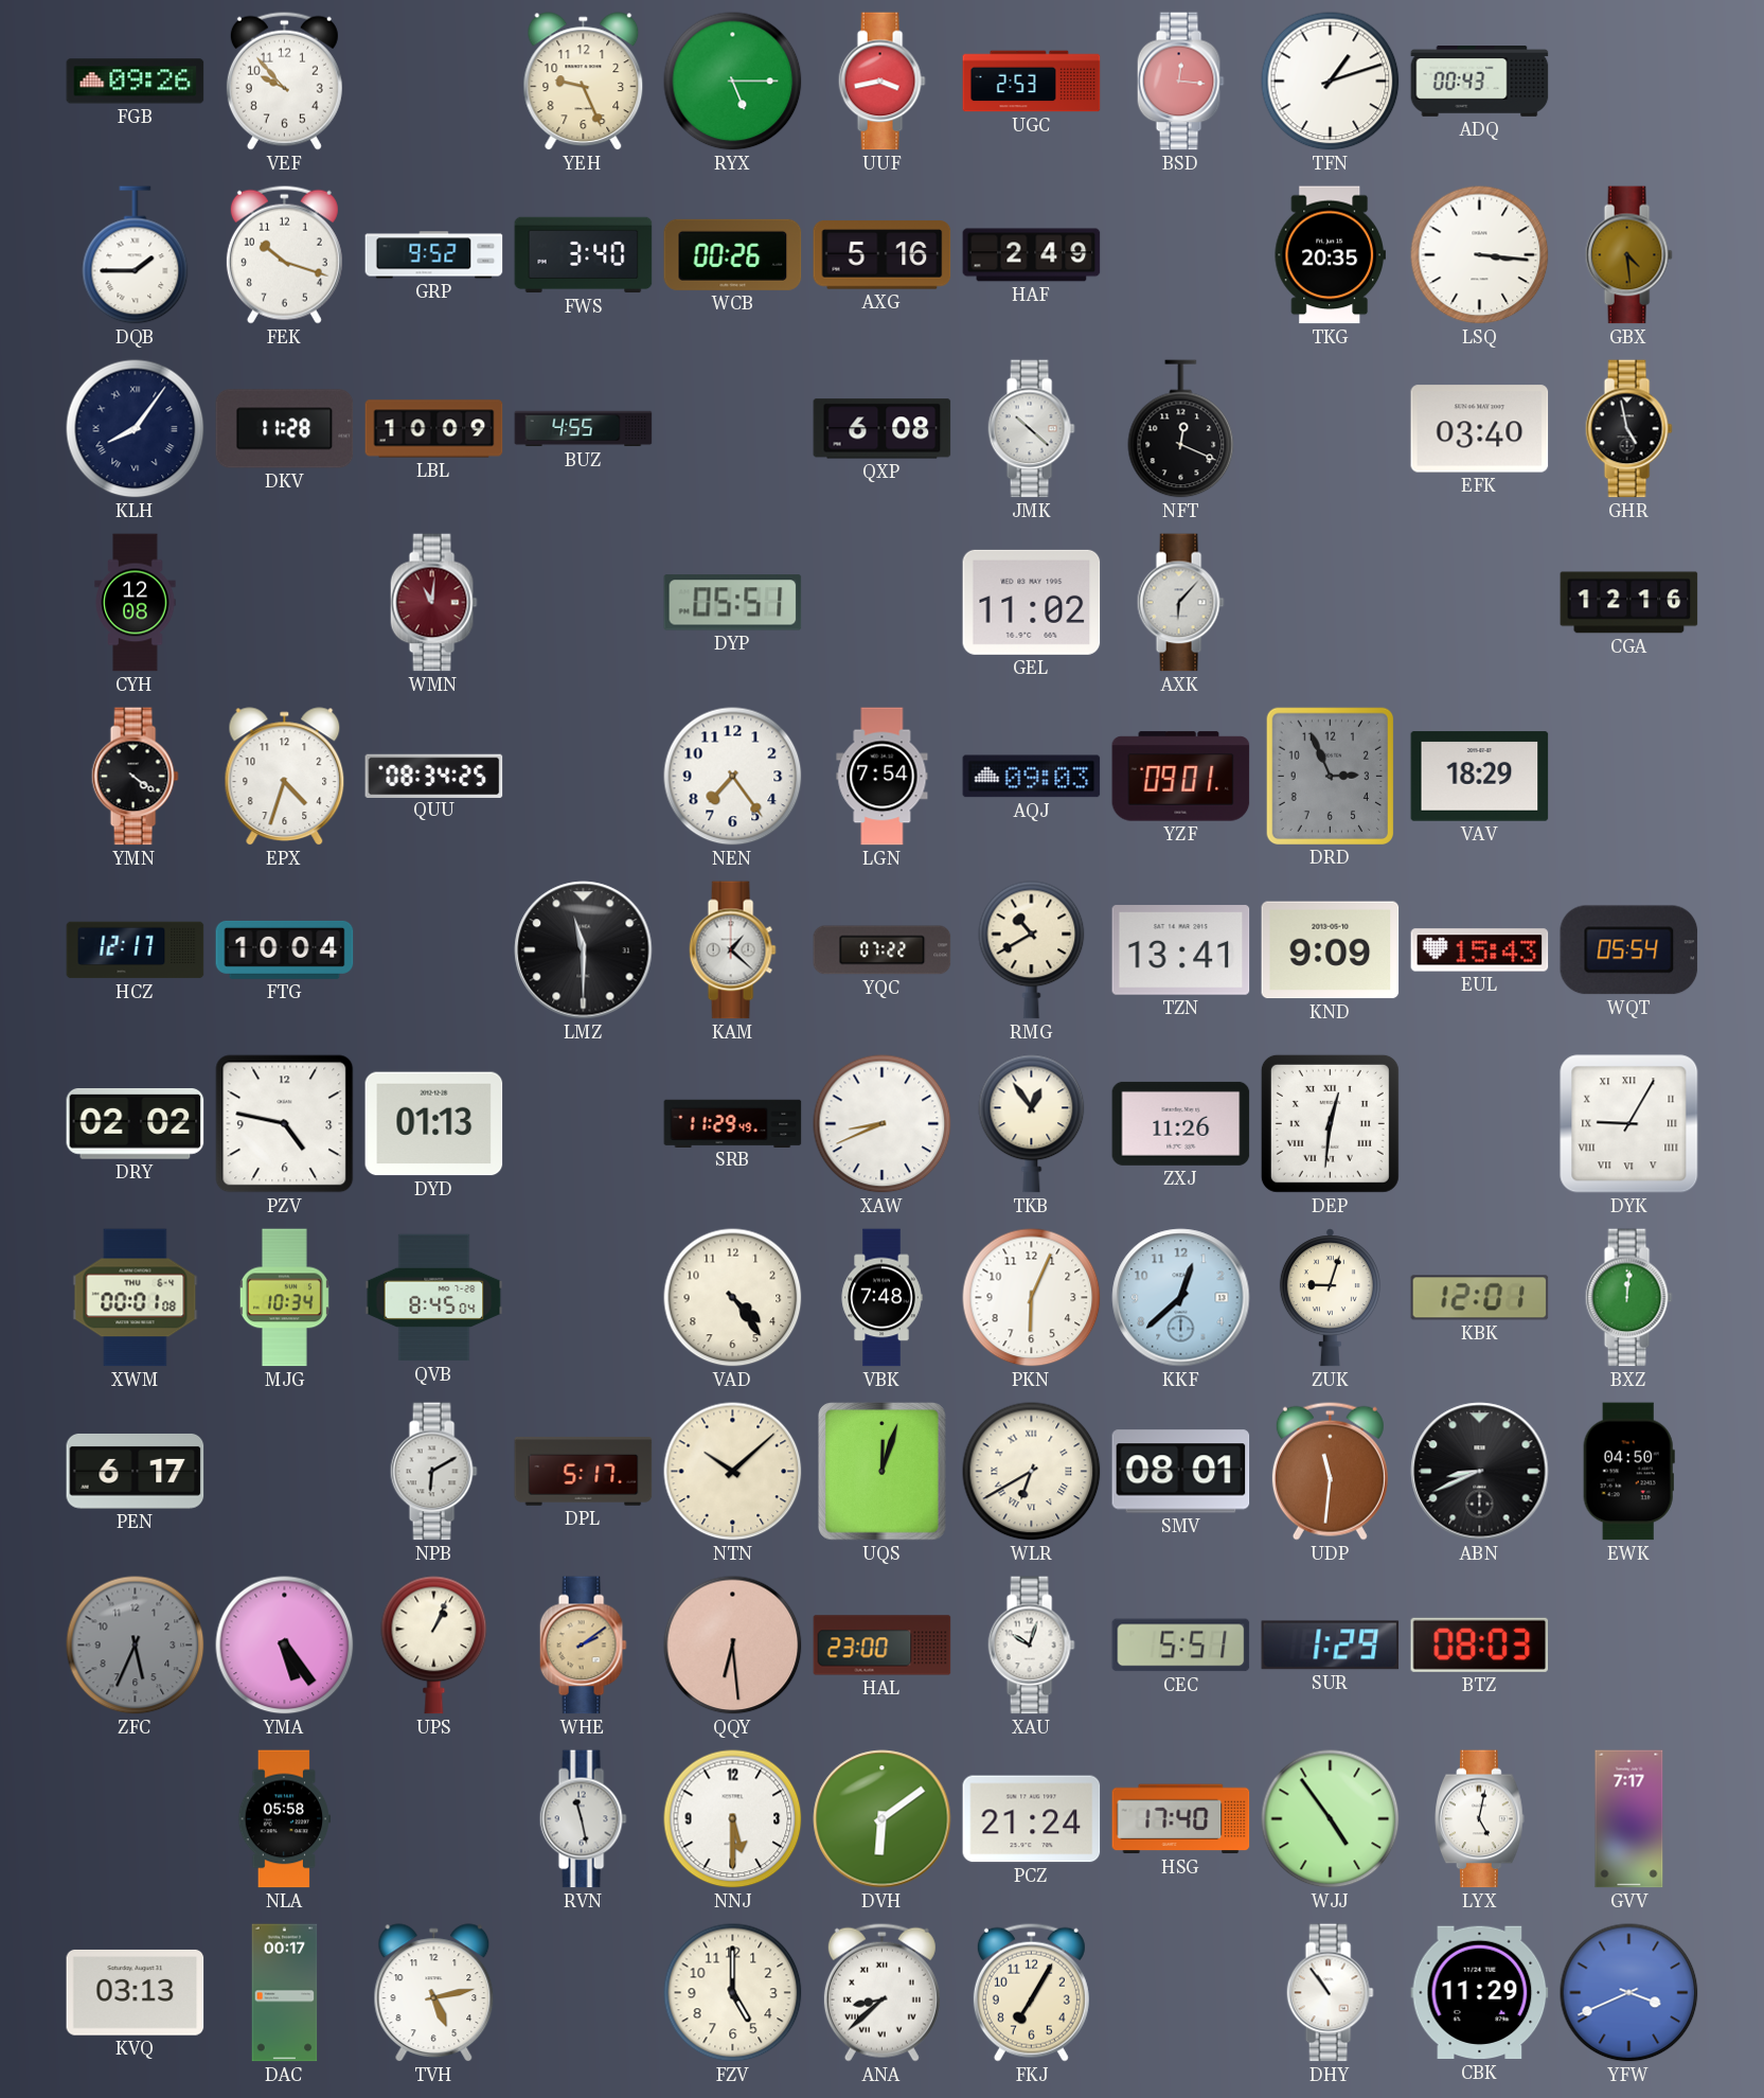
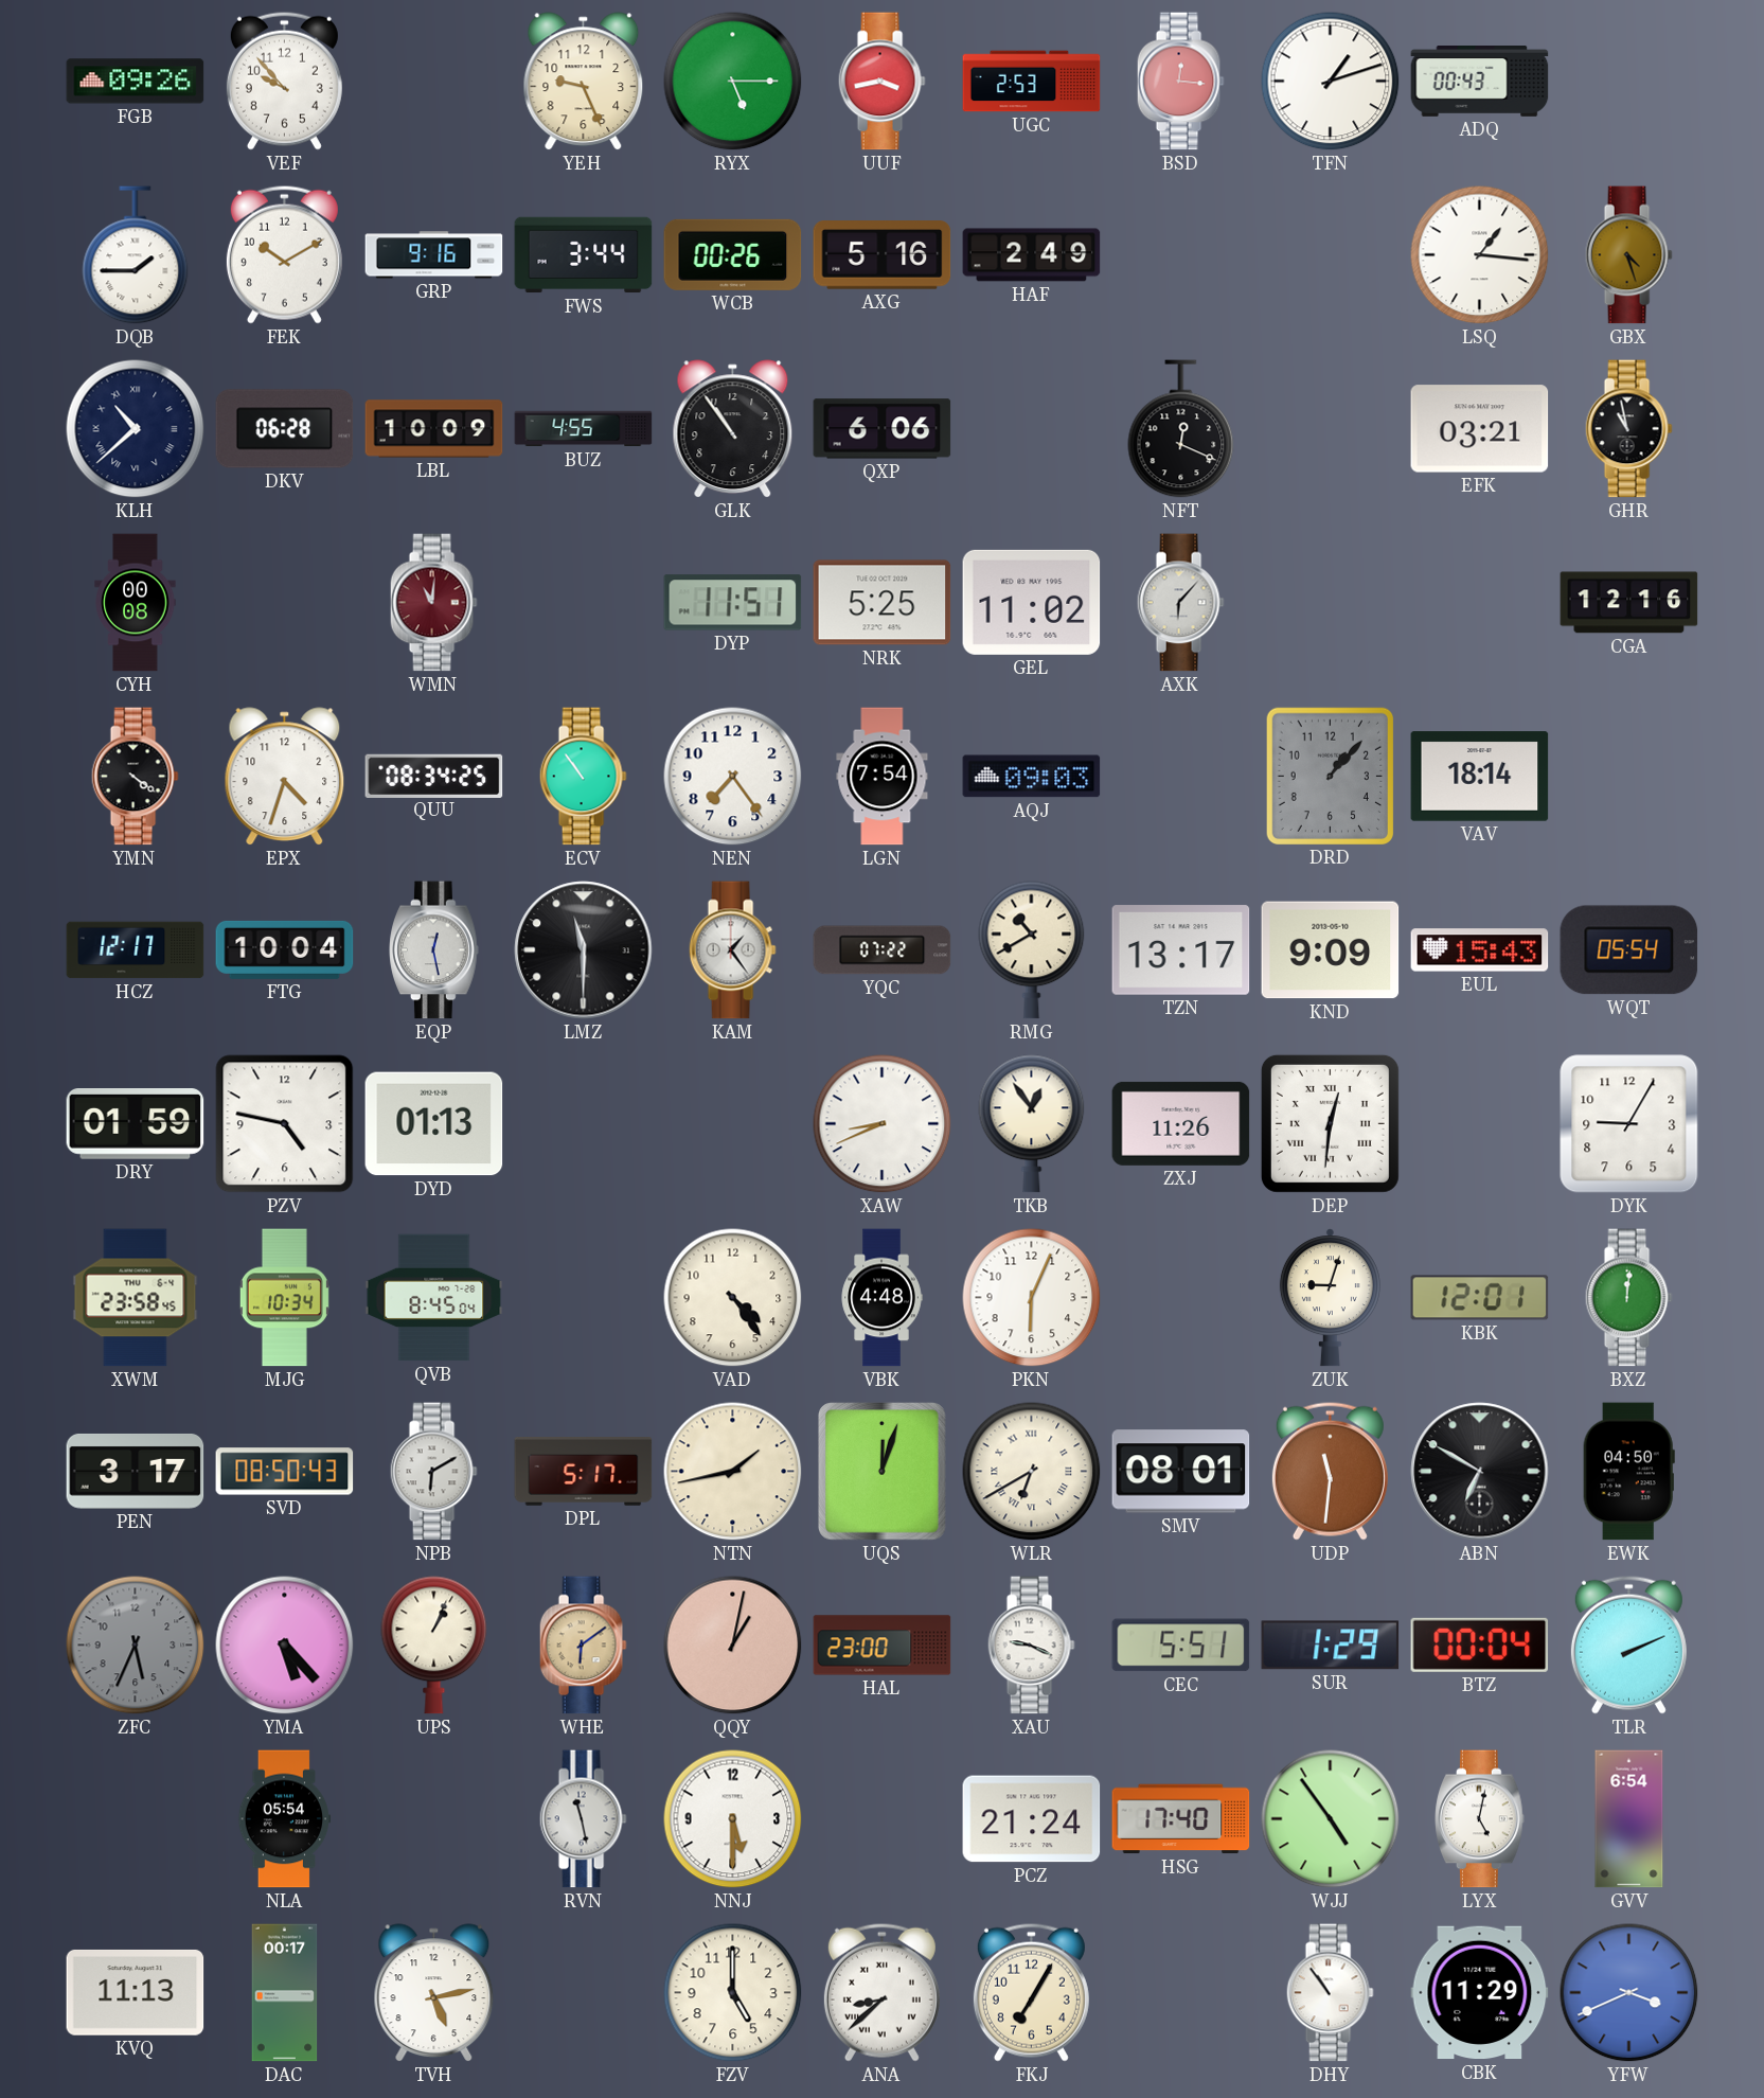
FEK: 10:18 -> 10:10 (284, 254)
GRP: 9:52 -> 9:16 (434, 255)
FWS: 3:40 -> 3:44 (584, 255)
TKG: 20:35 -> none (1330, 255)
LSQ: 3:16 -> 1:16 (1480, 255)
GBX: 4:29 -> 4:27 (1628, 255)
KLH: 8:06 -> 10:38 (136, 429)
DKV: 11:28 -> 06:28 (285, 429)
GLK: none -> 10:54 (733, 429)
QXP: 6:08 -> 6:06 (883, 429)
JMK: 10:22 -> none (1031, 429)
EFK: 03:40 -> 03:21 (1480, 429)
GHR: 4:58 -> 10:58 (1628, 429)
CYH: 12:08 -> 00:08 (136, 603)
DYP: 05:51 -> 11:51 (733, 603)
NRK: none -> 5:25 (883, 603)
ECV: none -> 10:54 (583, 777)
YZF: 09:01 -> none (1181, 777)
DRD: 2:56 -> 1:07 (1330, 776)
VAV: 18:29 -> 18:14 (1480, 777)
EQP: none -> 12:28 (434, 950)
KAM: 1:22 -> 1:24 (732, 950)
TZN: 13:41 -> 13:17 (1181, 950)
DRY: 02:02 -> 01:59 (136, 1124)
SRB: 11:29 -> none (733, 1123)
DYK numerals: Roman -> Arabic (1629, 1124)
XWM: 00:01 -> 23:58 (136, 1298)
VBK: 7:48 -> 4:48 (881, 1298)
KKF: 12:38 -> none (1181, 1298)
PEN: 6:17 -> 3:17 (136, 1471)
SVD: none -> 08:50 (285, 1472)
NTN: 10:08 -> 1:43 (733, 1472)
ABN: 8:41 -> 6:50 (1480, 1472)
YMA: 5:24 -> 5:23 (285, 1646)
WHE: 2:09 -> 6:09 (583, 1646)
QQY: 6:29 -> 1:02 (733, 1646)
XAU: 10:03 -> 9:19 (1031, 1646)
BTZ: 08:03 -> 00:04 (1480, 1644)
TLR: none -> 2:11 (1628, 1644)
NLA: 05:58 -> 05:54 (285, 1819)
DVH: 6:09 -> none (883, 1819)
GVV: 7:17 -> 6:54 (1629, 1819)
KVQ: 03:13 -> 11:13 (136, 1992)
